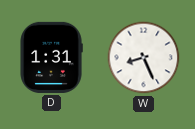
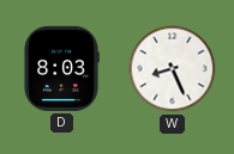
D: 1:31 -> 8:03 (61, 68)
